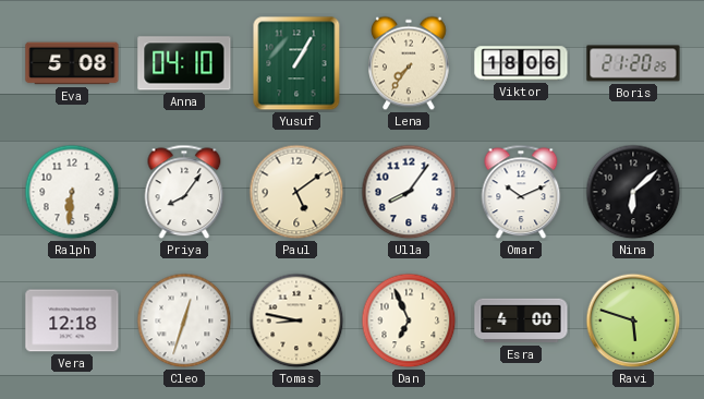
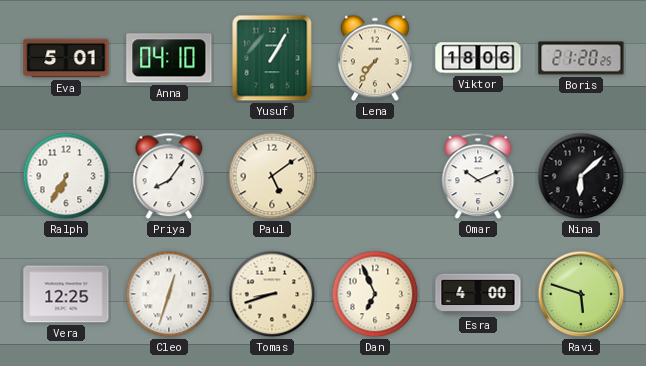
Eva: 5:08 -> 5:01 (66, 58)
Ralph: 6:31 -> 6:35 (66, 176)
Ulla: 8:06 -> none (409, 192)
Vera: 12:18 -> 12:25 (66, 294)
Tomas: 8:47 -> 8:42 (272, 294)
